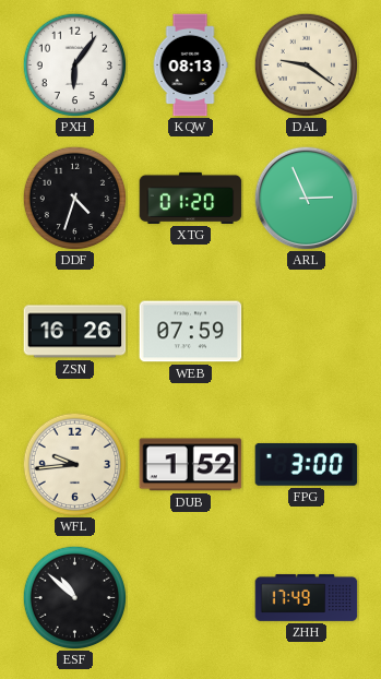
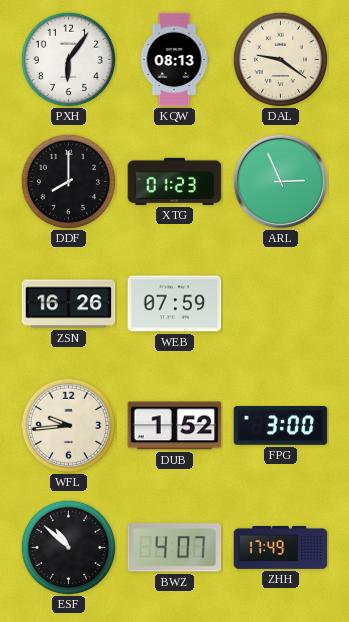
DDF: 4:33 -> 8:00 (68, 181)
XTG: 01:20 -> 01:23 (175, 181)
BWZ: none -> 4:07 (175, 548)
